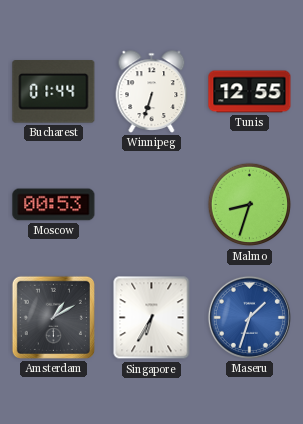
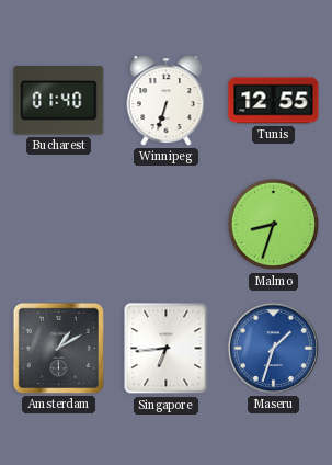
Bucharest: 01:44 -> 01:40 (59, 101)
Moscow: 00:53 -> none (54, 205)
Singapore: 6:35 -> 6:44 (167, 349)
